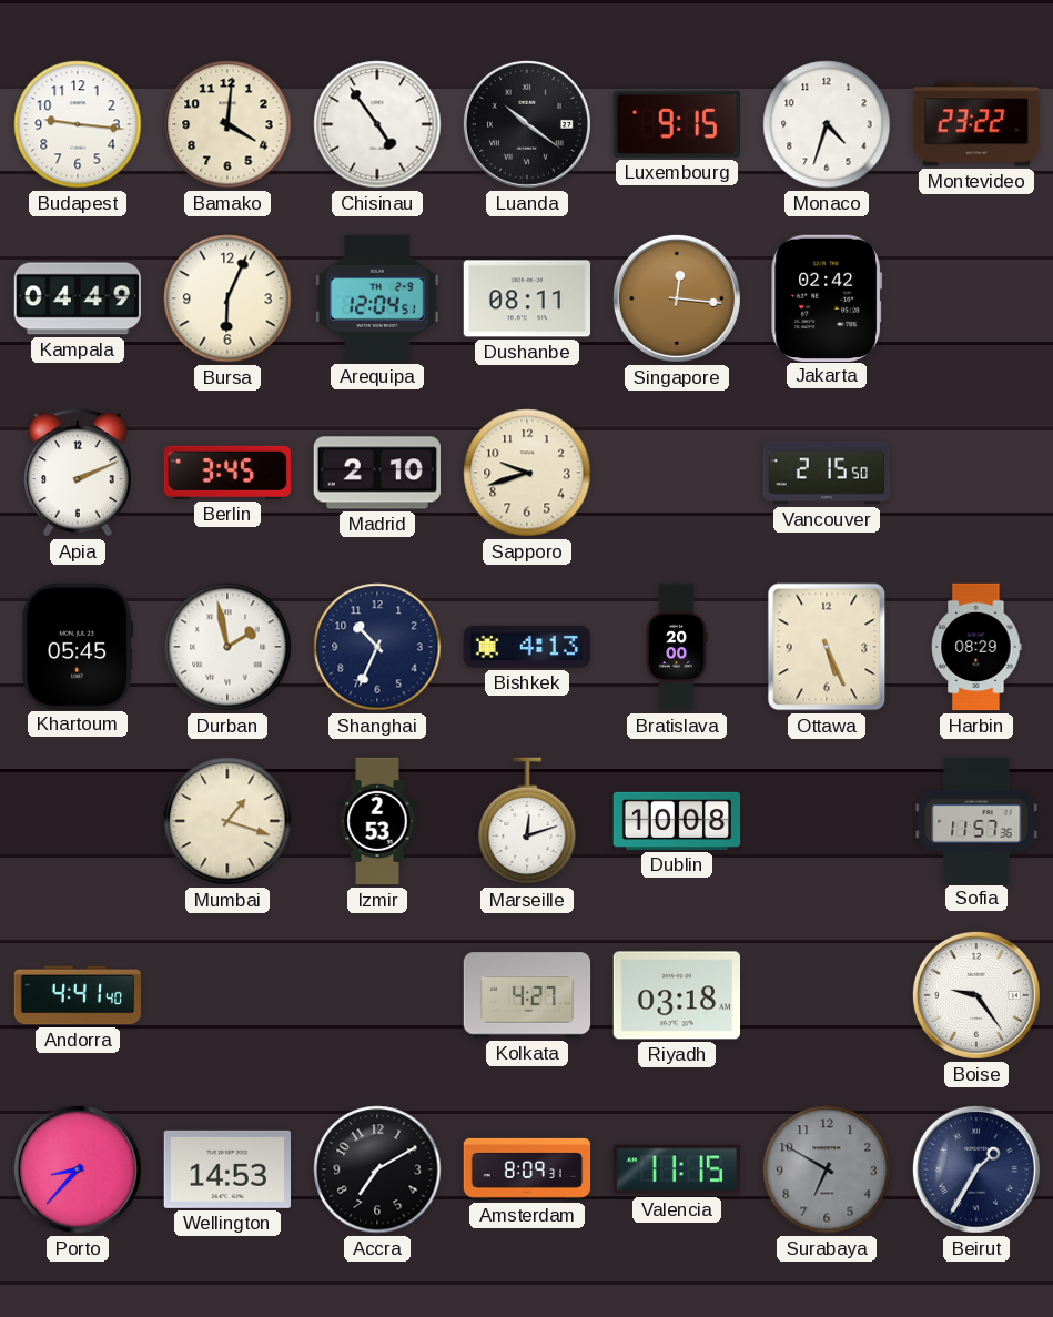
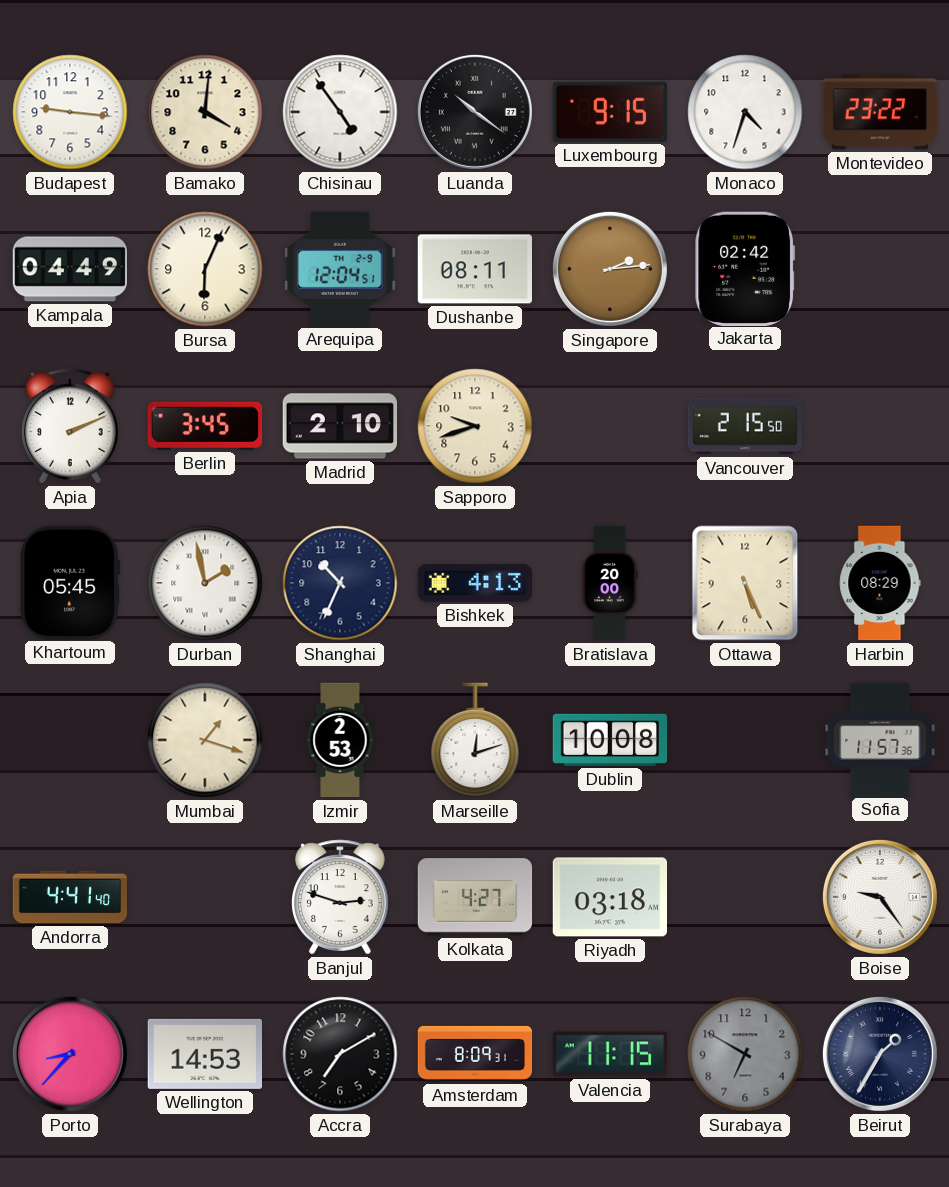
Singapore: 12:16 -> 2:14 (610, 269)
Banjul: none -> 2:48 (340, 897)
